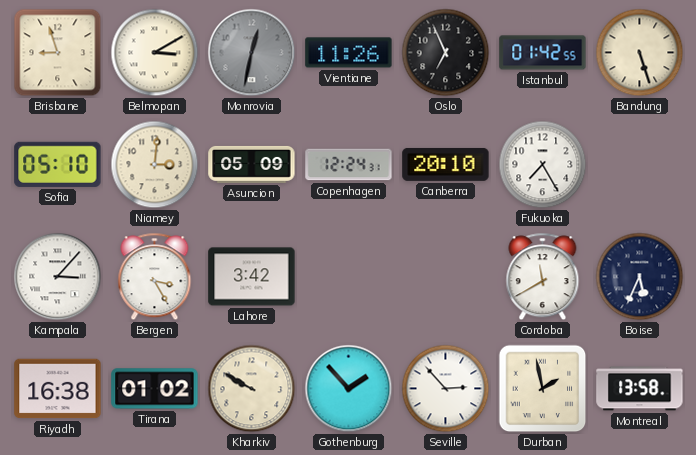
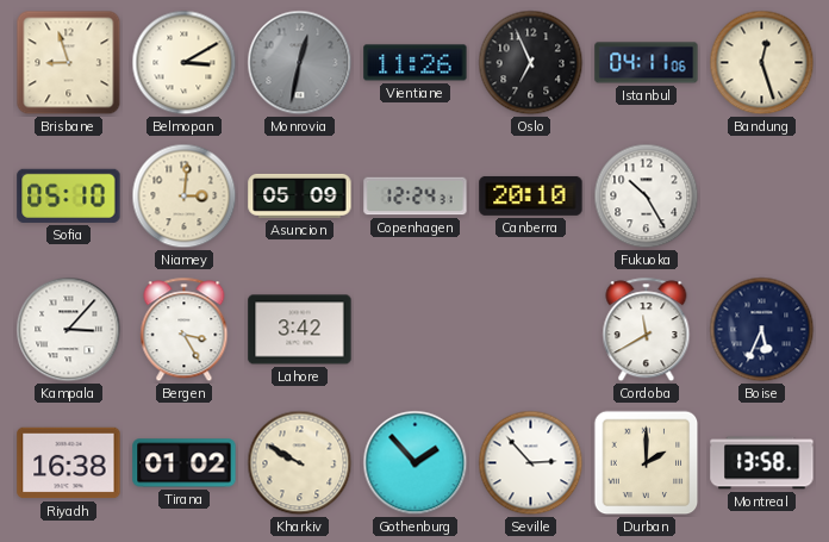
Istanbul: 01:42 -> 04:11 (647, 63)
Bandung: 5:27 -> 12:27 (762, 63)
Fukuoka: 7:25 -> 10:25 (647, 197)
Durban: 1:58 -> 2:00 (647, 463)
